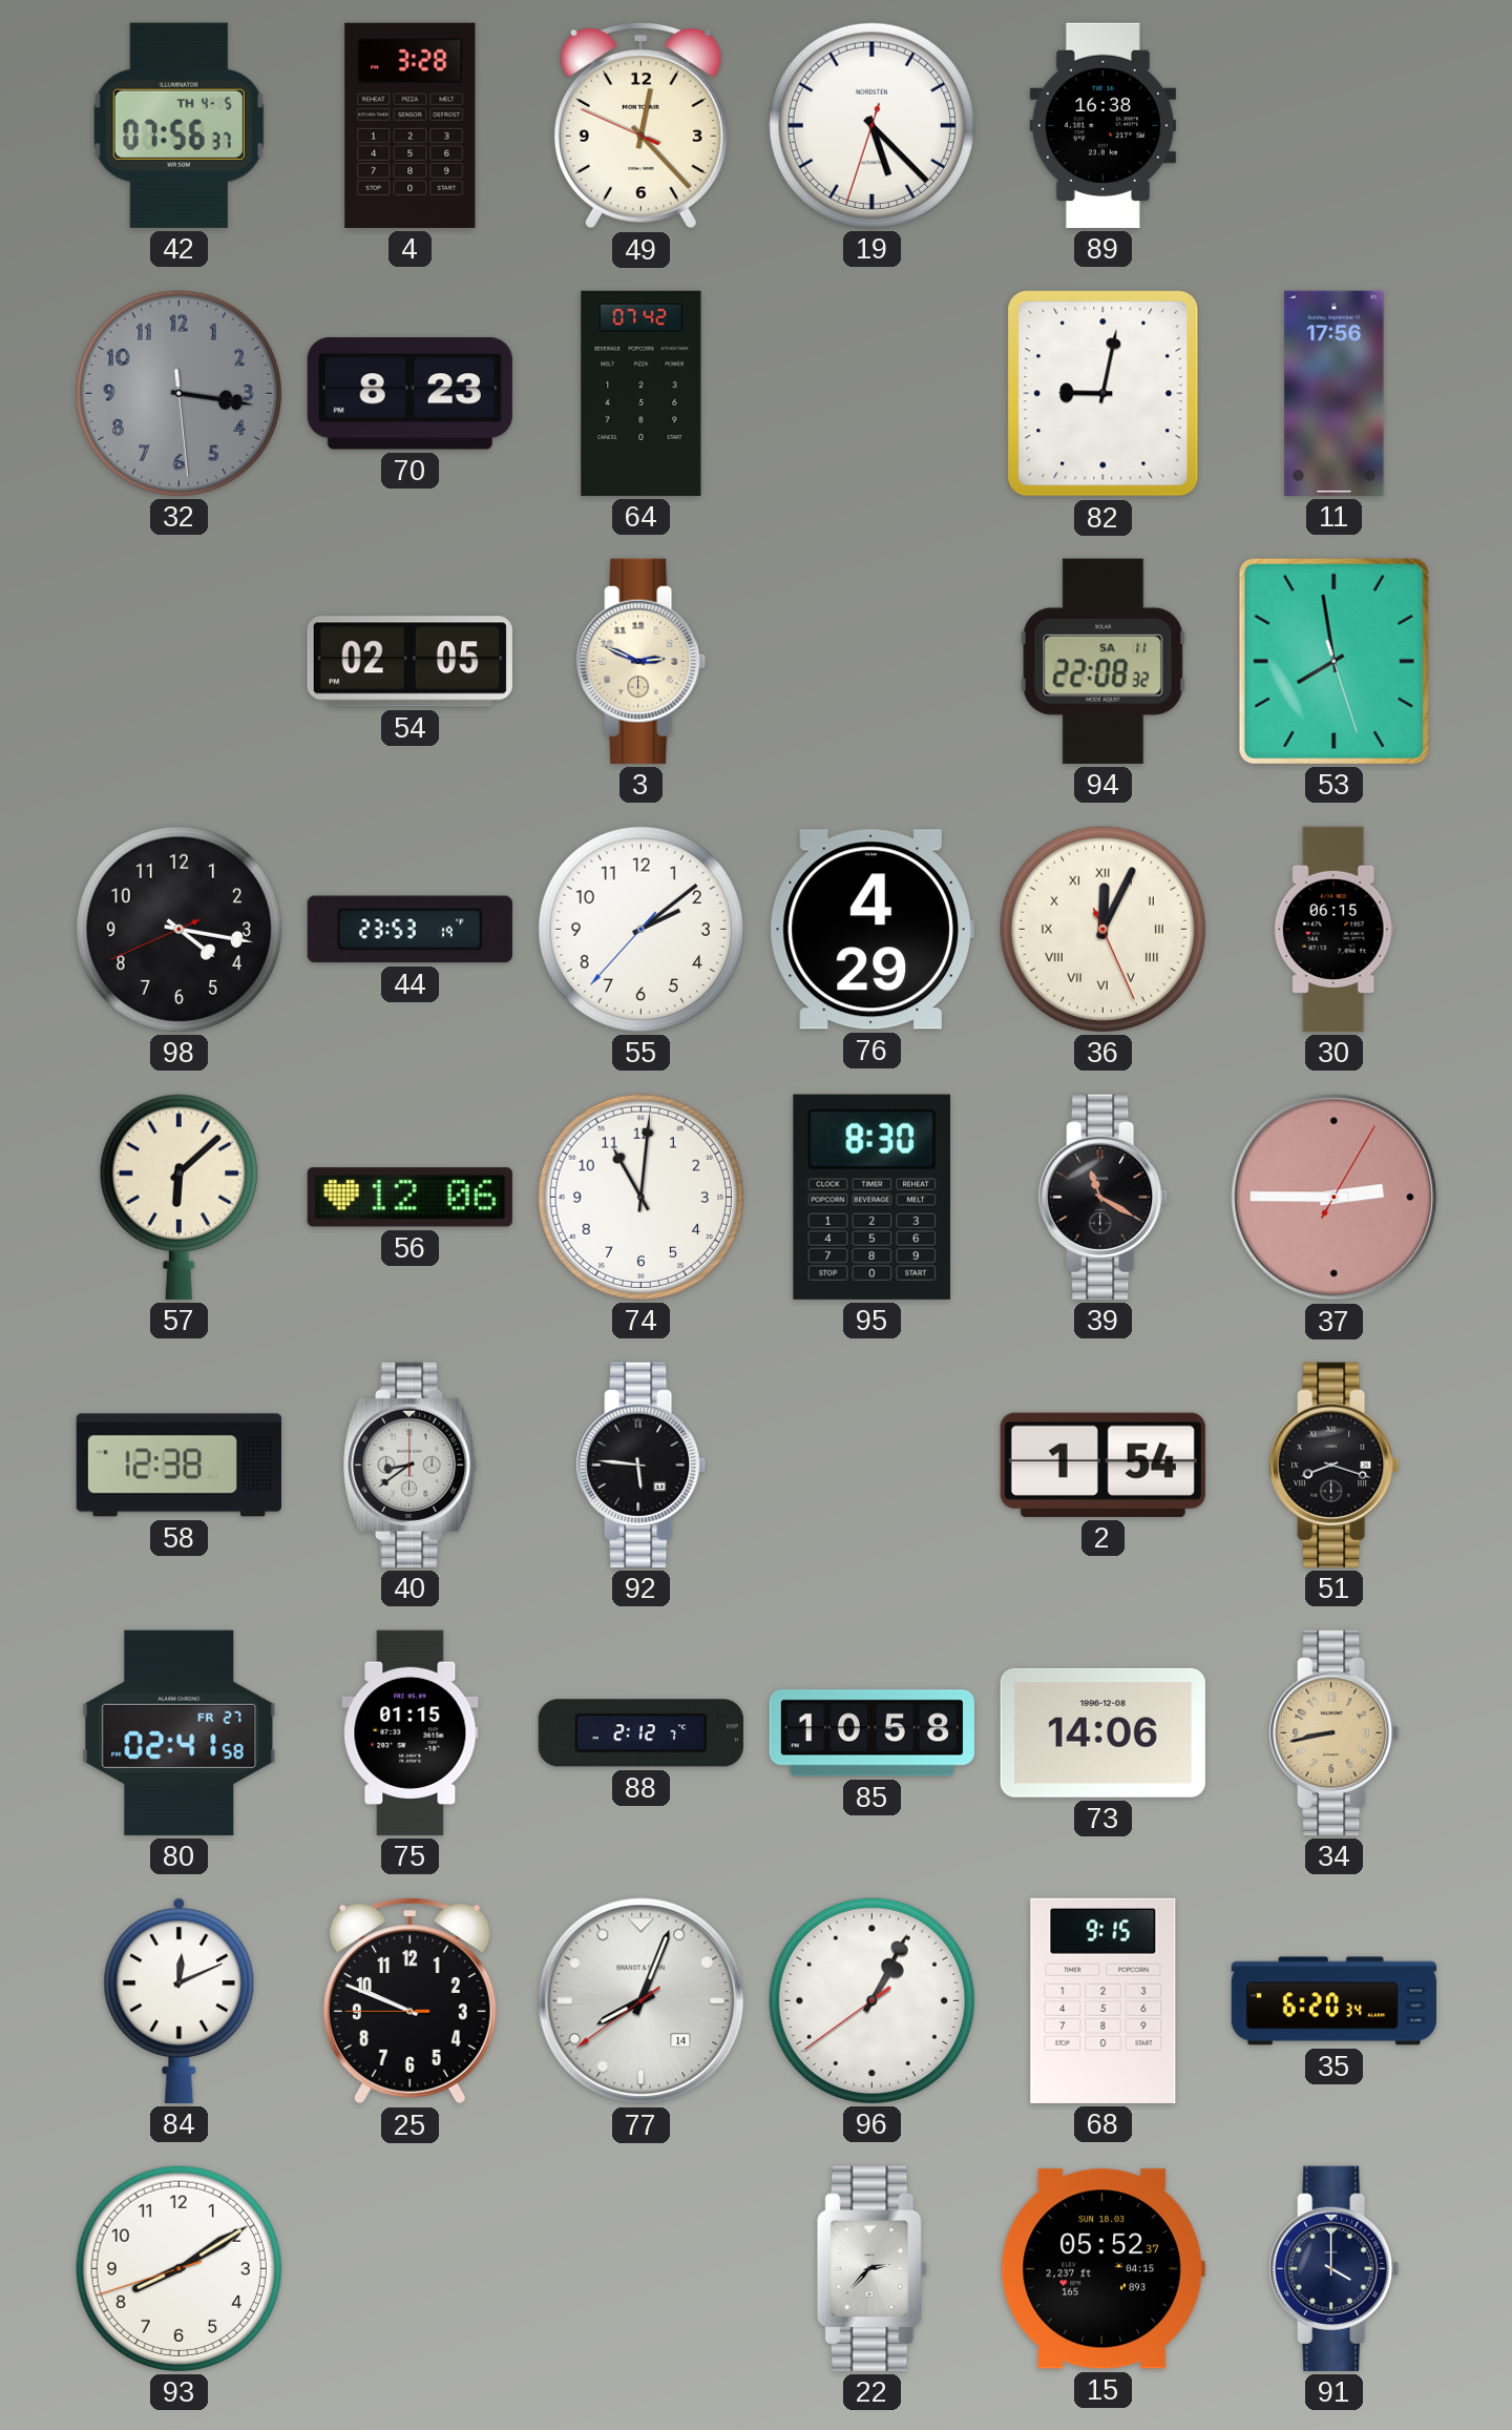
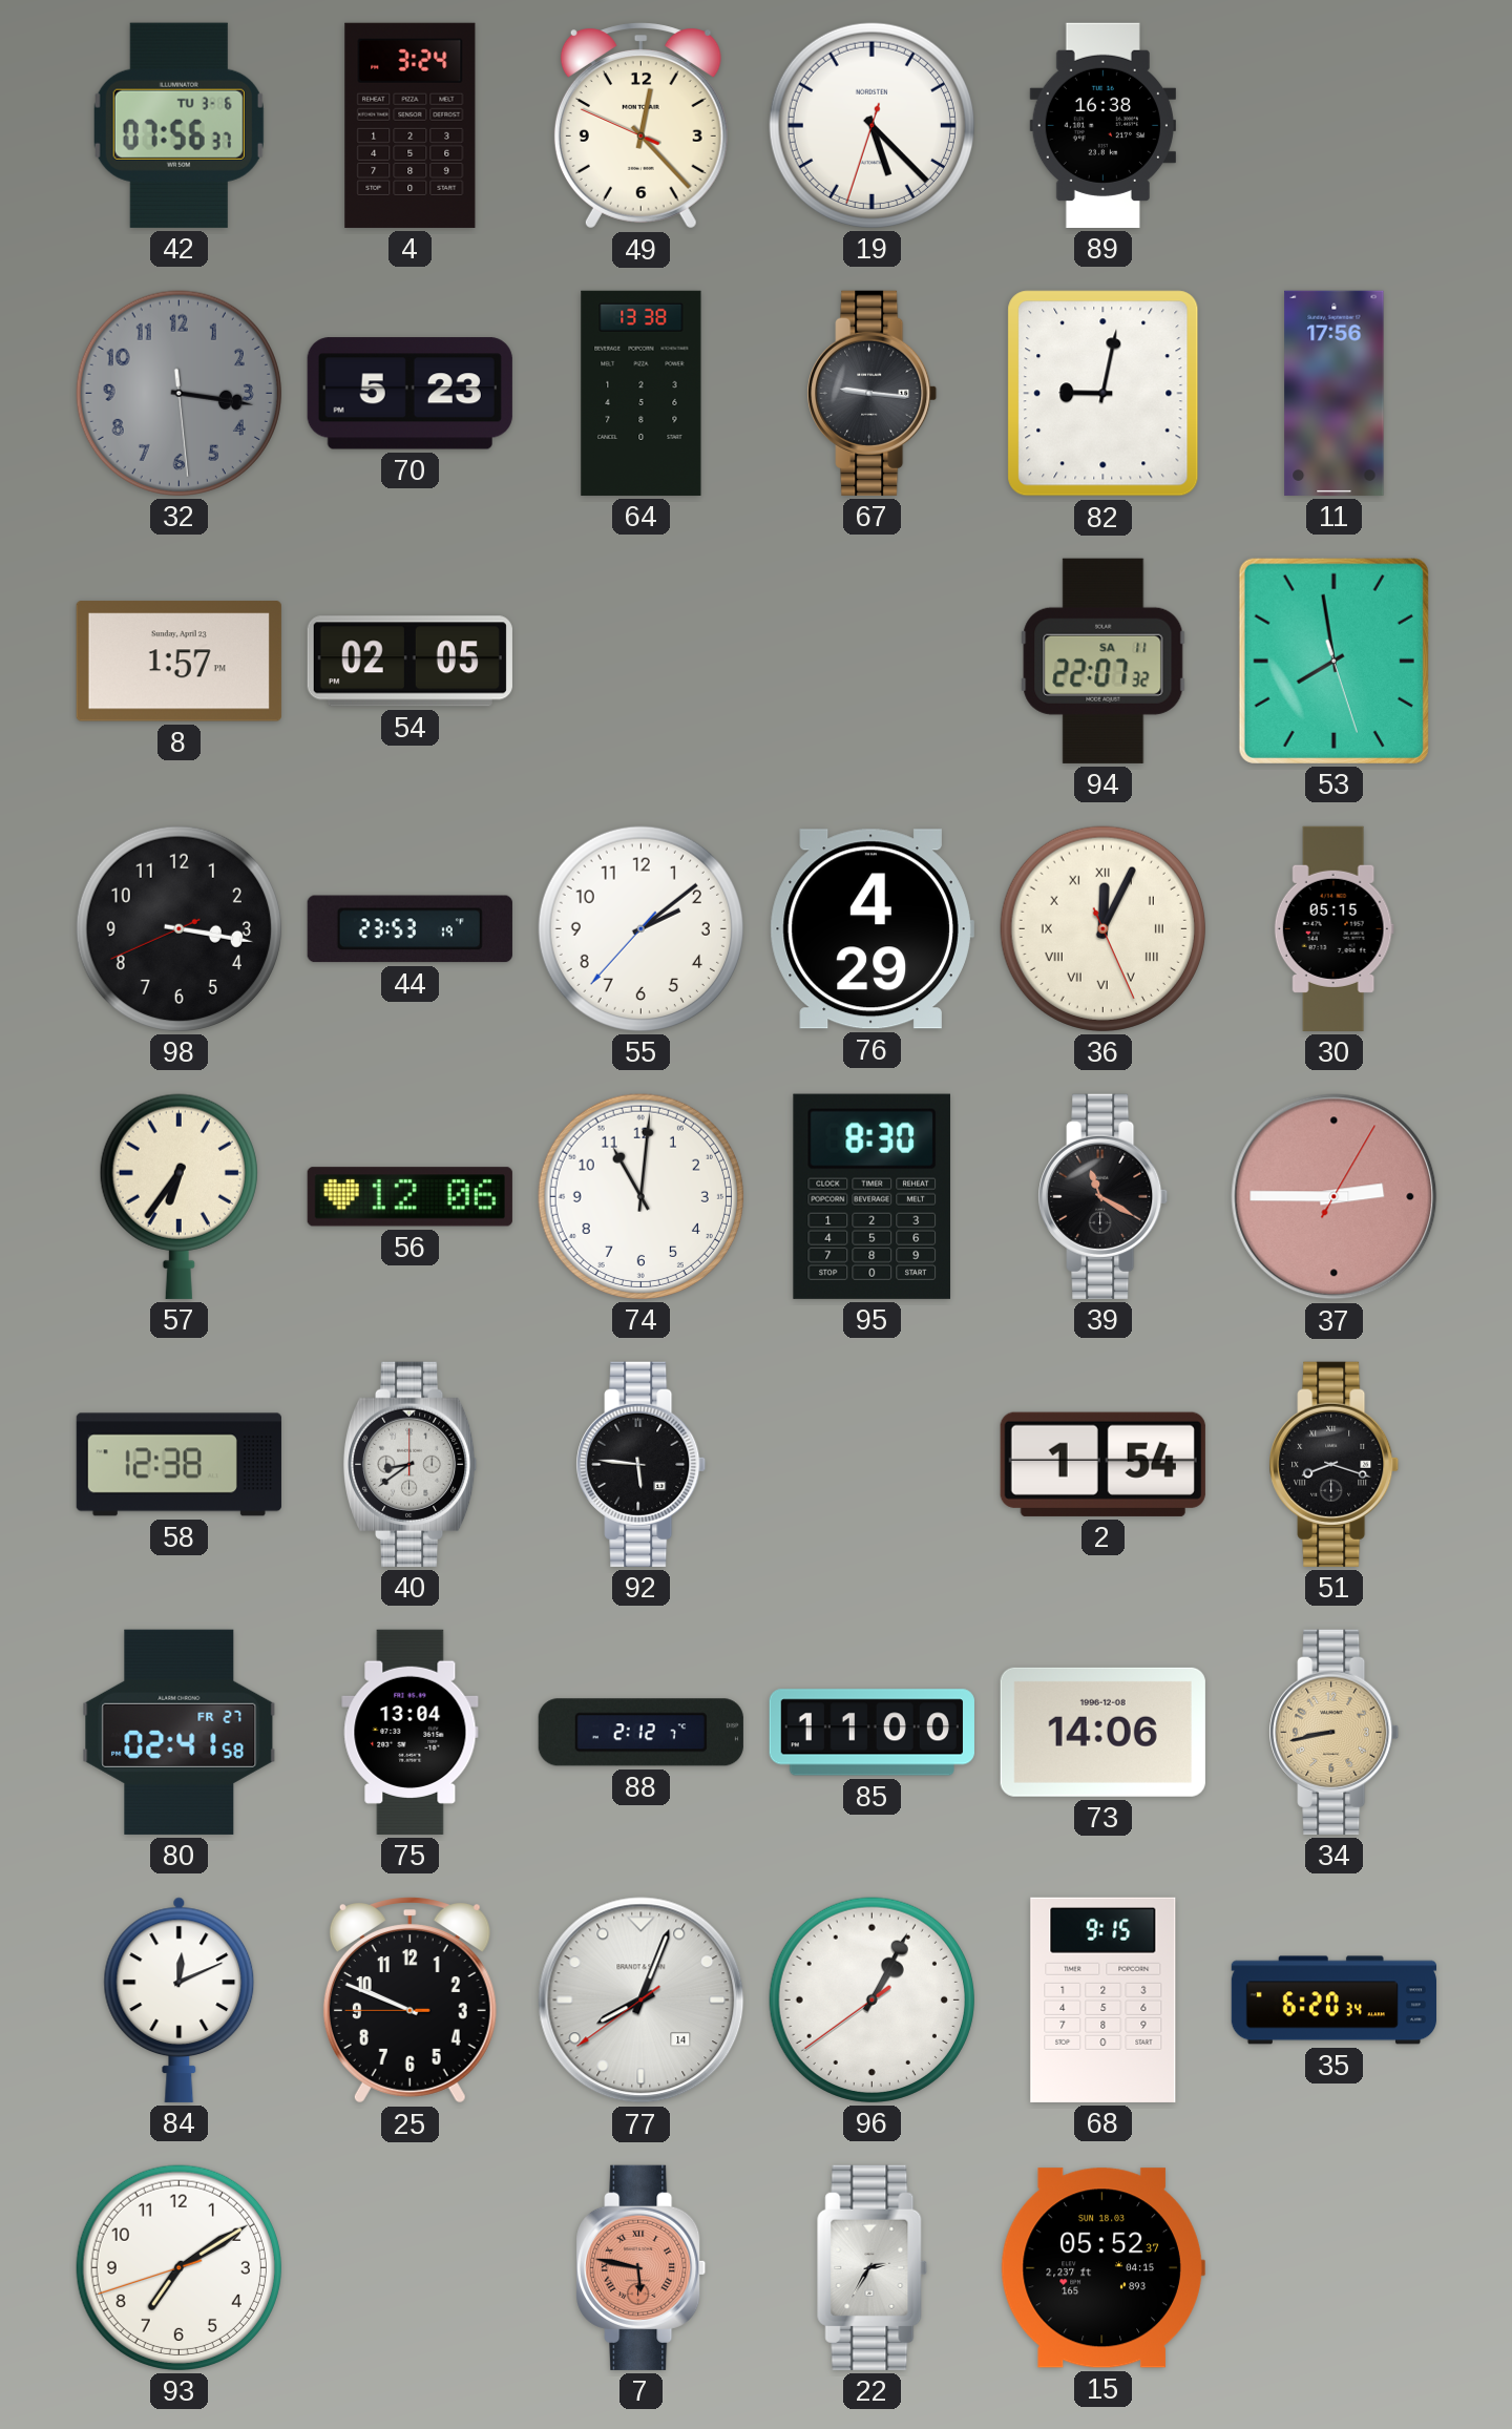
42 date: TH 4-5 -> TU 3-6 (178, 125)
4: 3:28 -> 3:24 (411, 125)
70: 8:23 -> 5:23 (409, 394)
64: 07:42 -> 13:38 (642, 393)
67: none -> 9:16 (873, 393)
8: none -> 1:57 (178, 662)
3: 2:49 -> none (642, 661)
94: 22:08 -> 22:07 (1104, 661)
98: 4:16 -> 3:16 (178, 928)
30: 06:15 -> 05:15 (1333, 928)
57: 6:08 -> 6:36 (178, 1196)
75: 01:15 -> 13:04 (411, 1732)
85: 10:58 -> 11:00 (871, 1733)
93: 8:09 -> 7:09 (178, 2267)
7: none -> 5:47 (642, 2267)
22: 2:37 -> 2:35 (871, 2267)
91: 4:00 -> none (1335, 2268)
